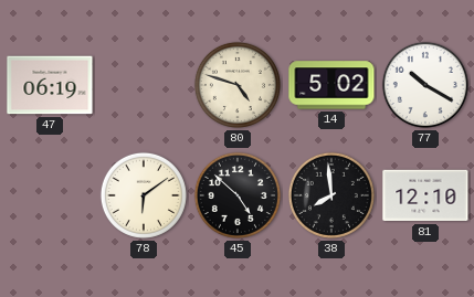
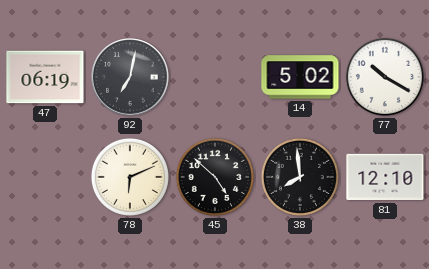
92: none -> 7:02 (130, 77)
80: 4:48 -> none (238, 85)
78: 6:09 -> 6:11 (130, 177)
